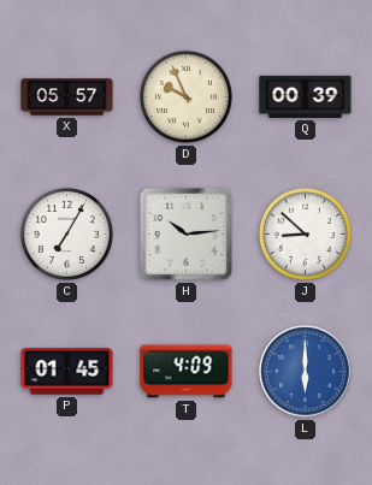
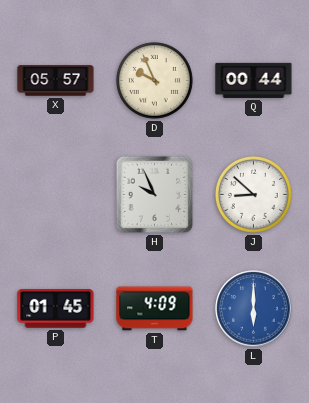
Q: 00:39 -> 00:44 (254, 80)
C: 7:05 -> none (66, 233)
H: 10:14 -> 9:56 (154, 194)
